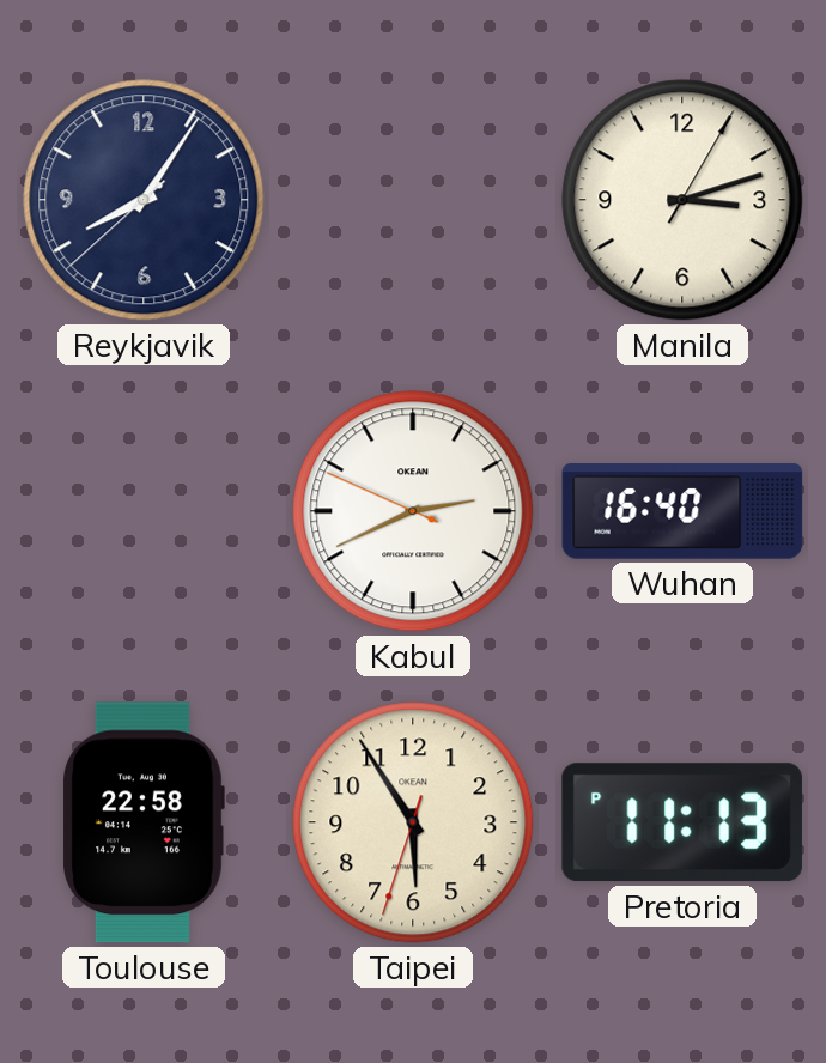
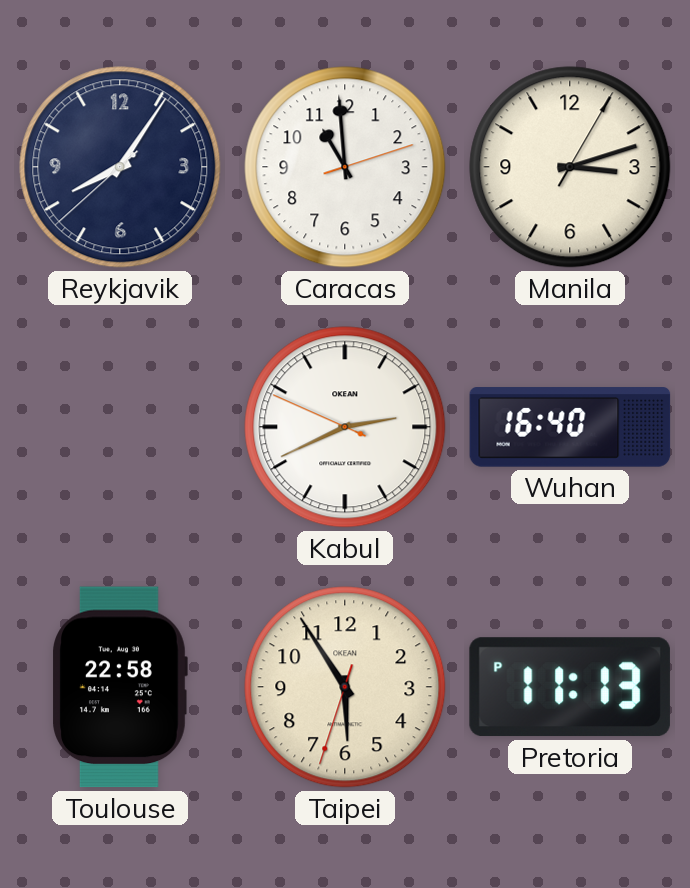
Caracas: none -> 10:59 (345, 167)
